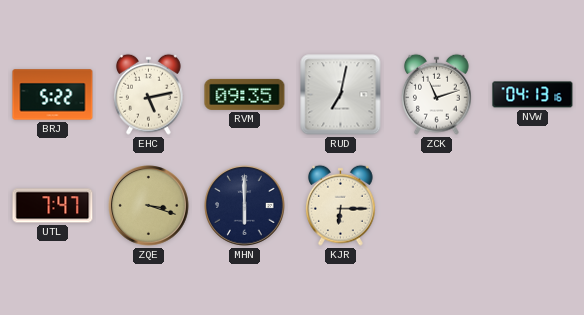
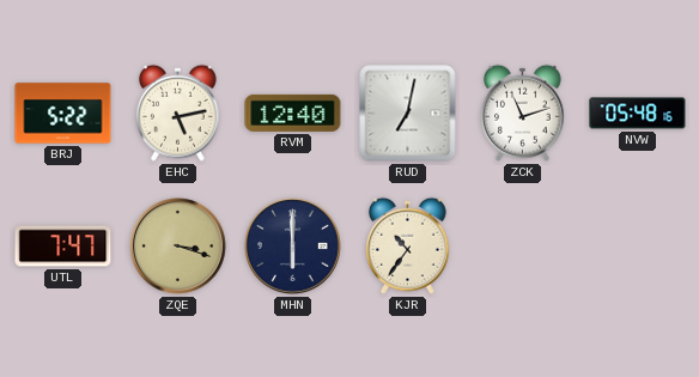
RVM: 09:35 -> 12:40 (293, 113)
NVW: 04:13 -> 05:48 (638, 114)
KJR: 6:15 -> 10:36 (408, 245)
